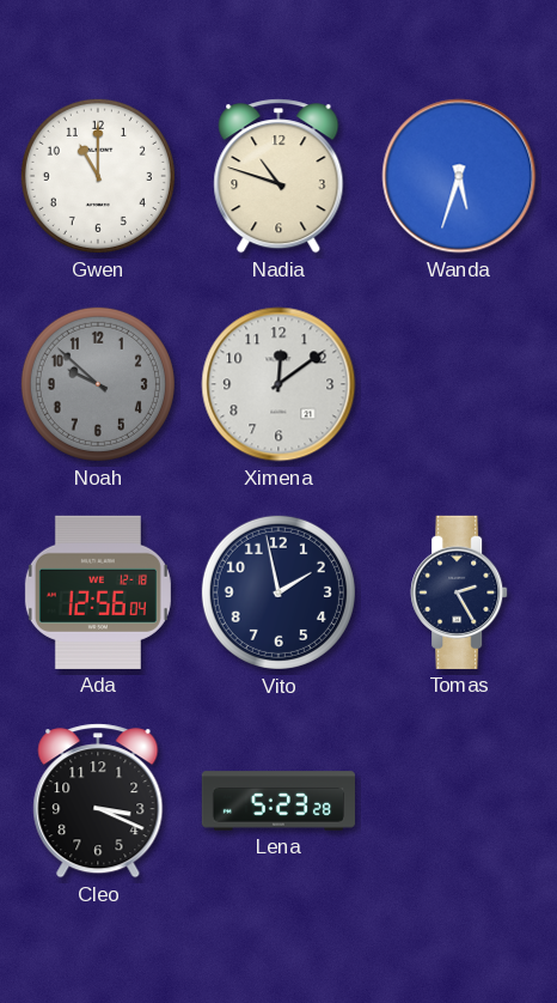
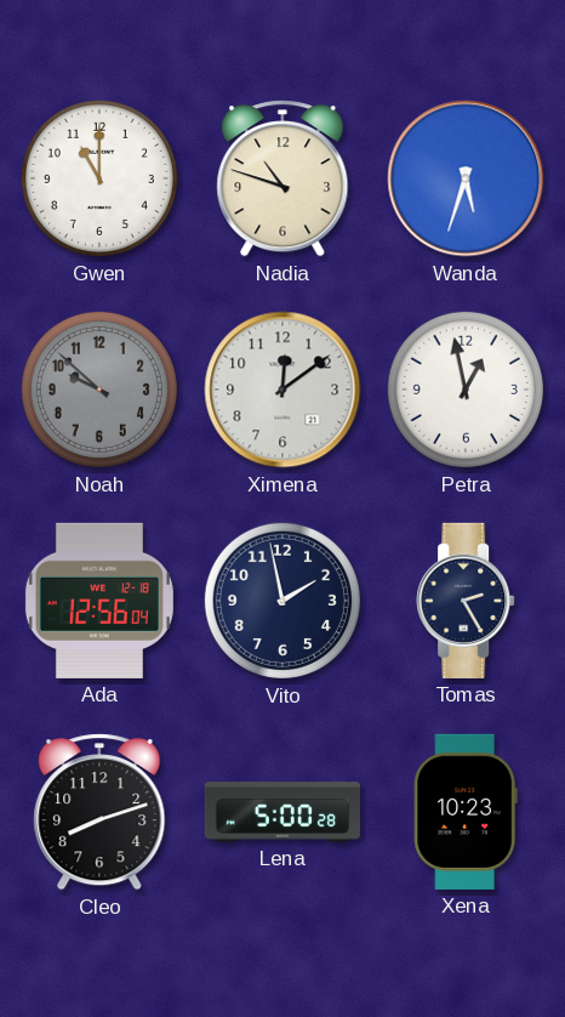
Petra: none -> 12:58 (466, 390)
Cleo: 3:19 -> 8:12 (99, 812)
Lena: 5:23 -> 5:00 (282, 812)
Xena: none -> 10:23 (466, 812)
